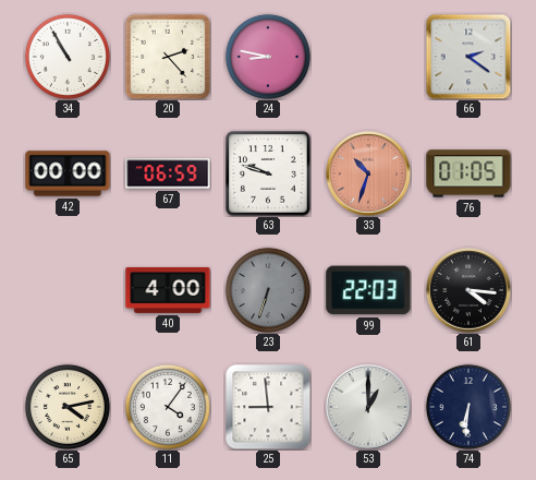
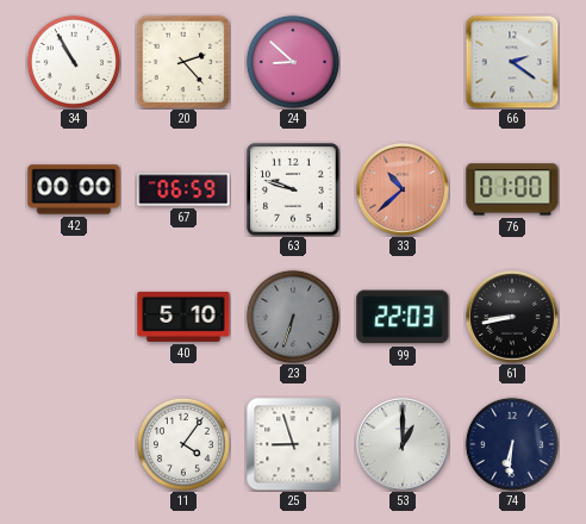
24: 8:47 -> 8:52 (293, 62)
33: 10:33 -> 10:38 (404, 191)
76: 01:05 -> 01:00 (512, 189)
40: 4:00 -> 5:10 (183, 317)
61: 4:16 -> 8:43 (513, 318)
65: 4:13 -> none (68, 407)
25: 8:59 -> 8:57 (293, 444)
